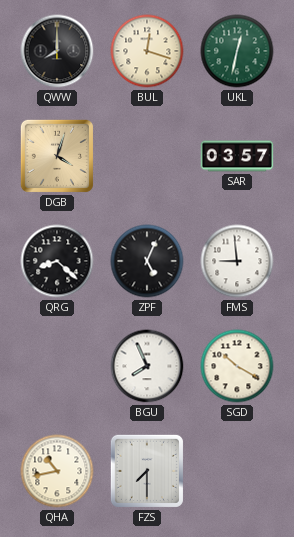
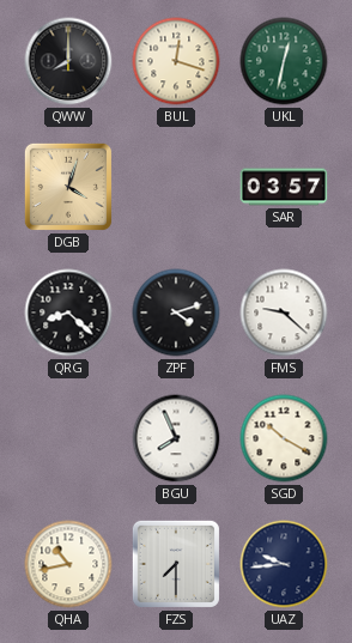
ZPF: 5:04 -> 4:12 (176, 313)
FMS: 8:59 -> 9:22 (284, 313)
UAZ: none -> 9:44 (284, 564)
